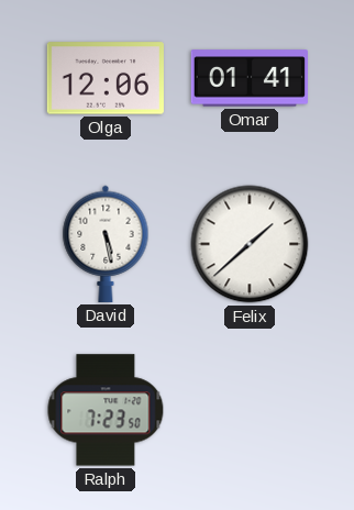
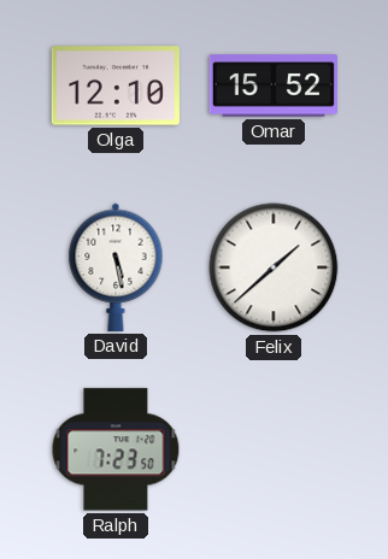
Olga: 12:06 -> 12:10 (116, 86)
Omar: 01:41 -> 15:52 (274, 86)
